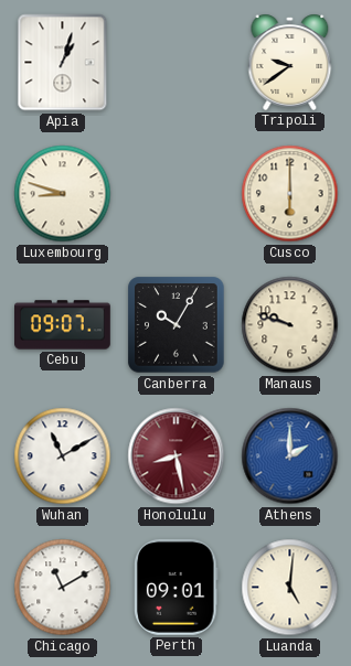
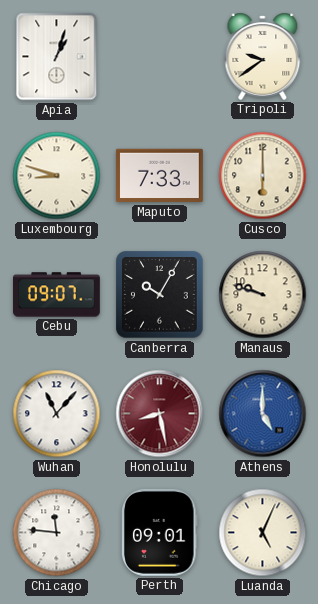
Maputo: none -> 7:33 (159, 176)
Wuhan: 11:10 -> 11:07 (57, 414)
Athens: 2:00 -> 5:00 (263, 414)
Chicago: 11:10 -> 11:46 (57, 533)
Luanda: 5:01 -> 5:04 (263, 533)
